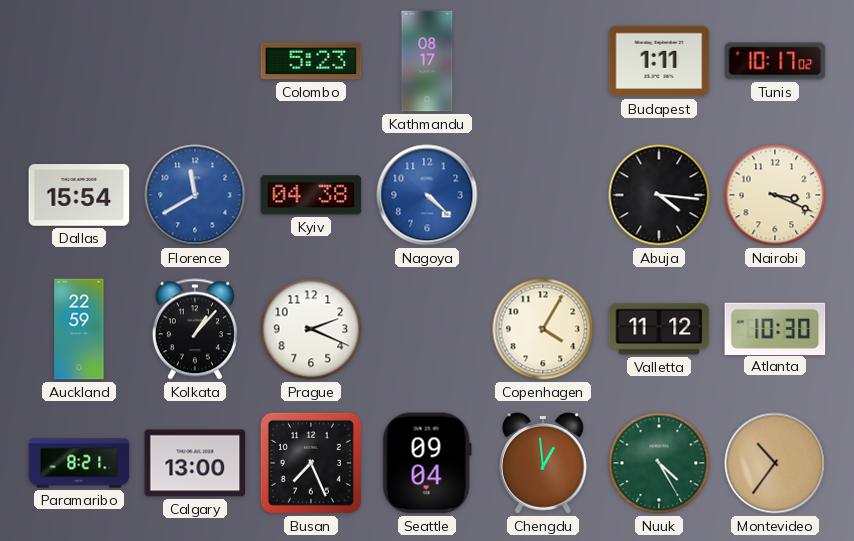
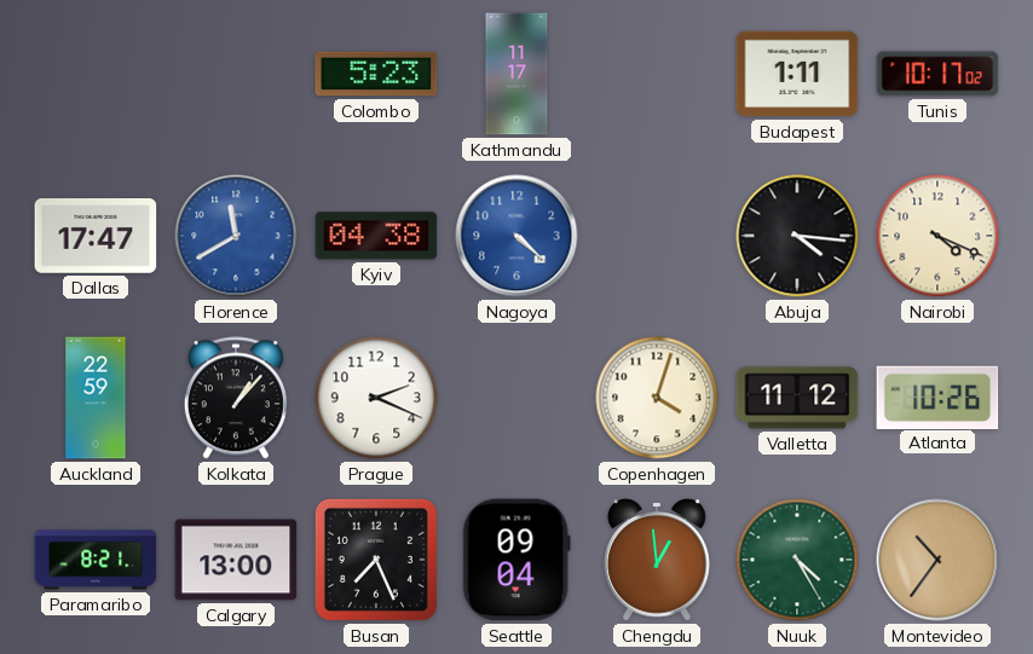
Kathmandu: 08:17 -> 11:17 (516, 74)
Dallas: 15:54 -> 17:47 (96, 237)
Nairobi: 3:19 -> 4:19 (937, 236)
Copenhagen: 4:05 -> 4:03 (657, 398)
Atlanta: 10:30 -> 10:26 (937, 397)
